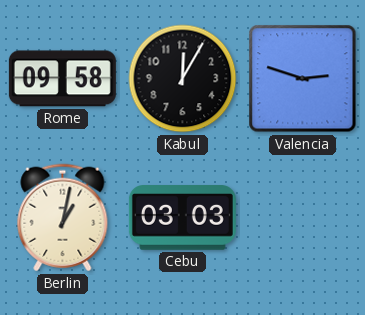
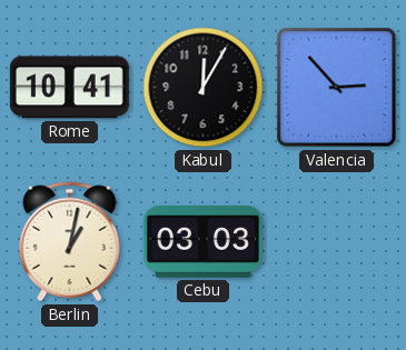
Rome: 09:58 -> 10:41 (69, 88)
Valencia: 2:48 -> 2:53 (337, 88)
